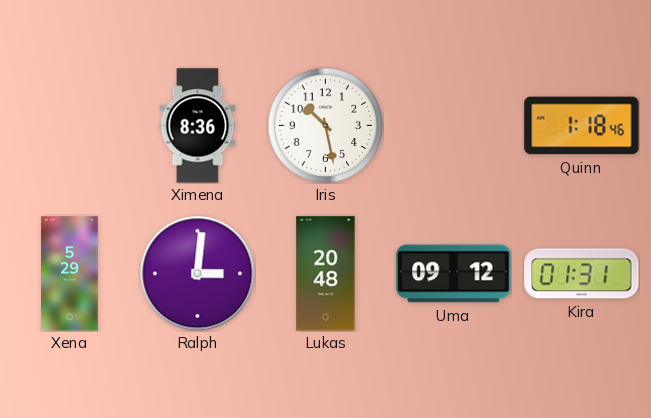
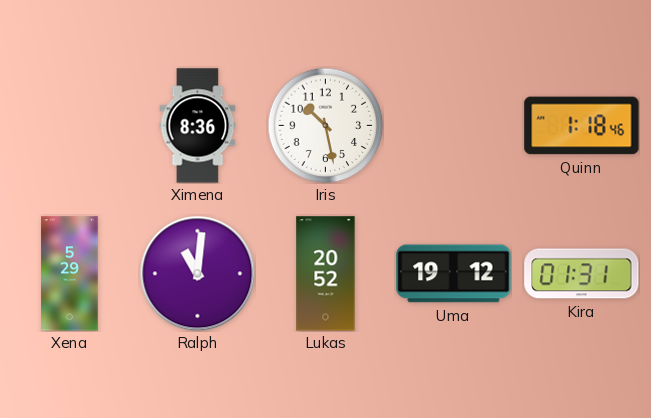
Ralph: 3:01 -> 11:01 (197, 273)
Lukas: 20:48 -> 20:52 (326, 274)
Uma: 09:12 -> 19:12 (454, 274)
